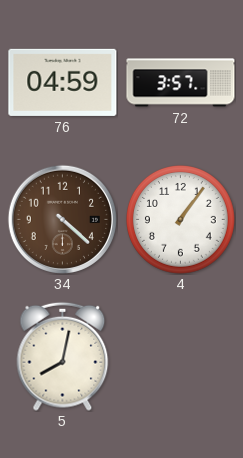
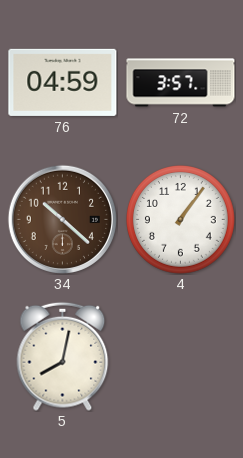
34: 4:22 -> 10:22 (62, 219)
